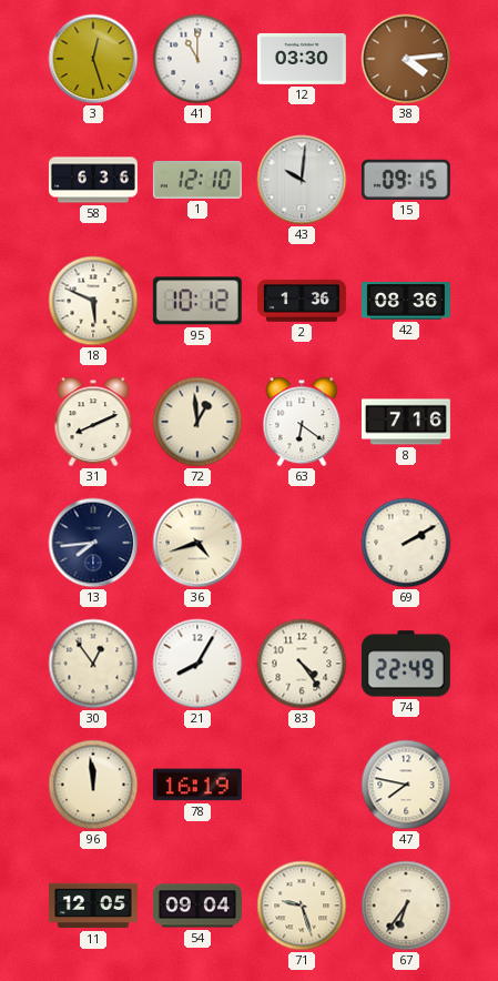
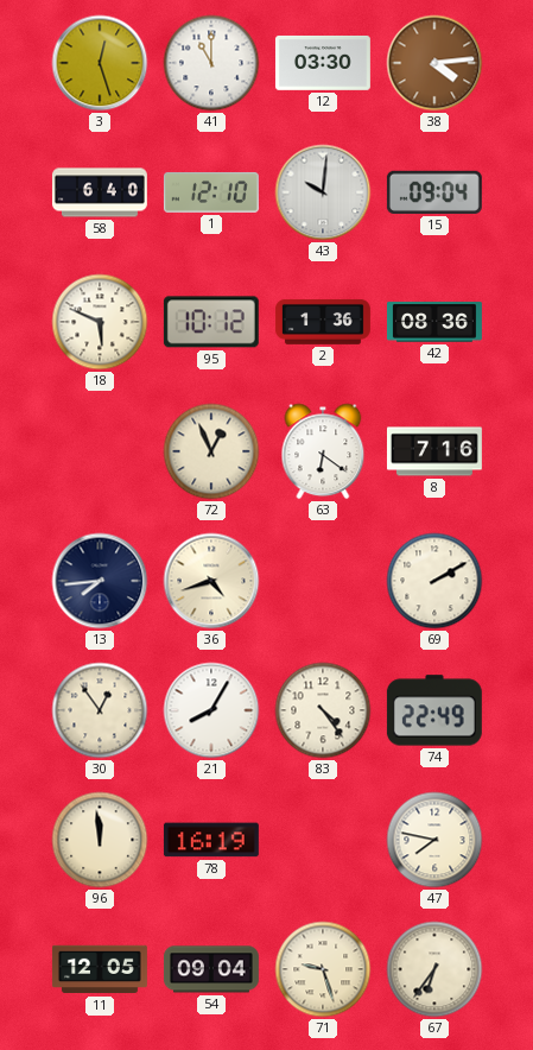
58: 6:36 -> 6:40 (100, 192)
15: 09:15 -> 09:04 (434, 192)
31: 8:11 -> none (93, 422)
72: 12:59 -> 12:56 (211, 451)
